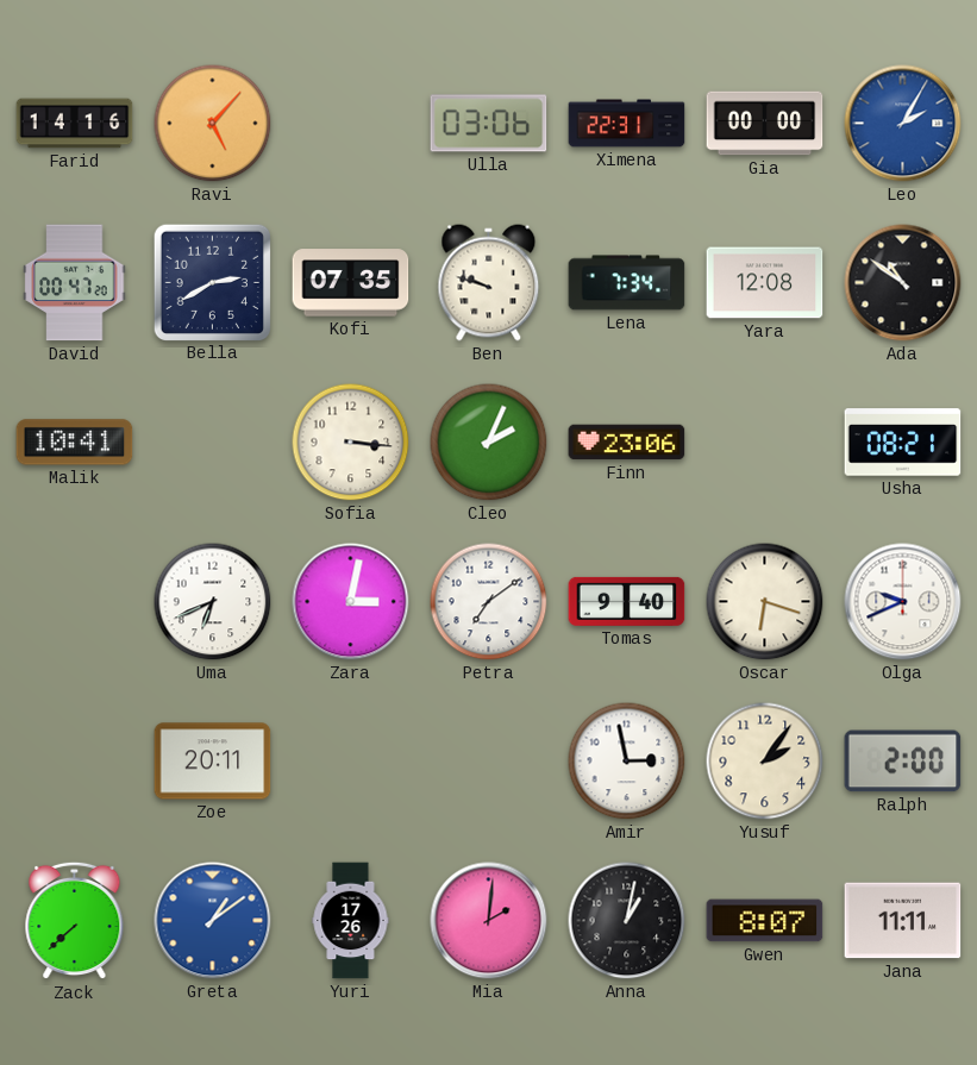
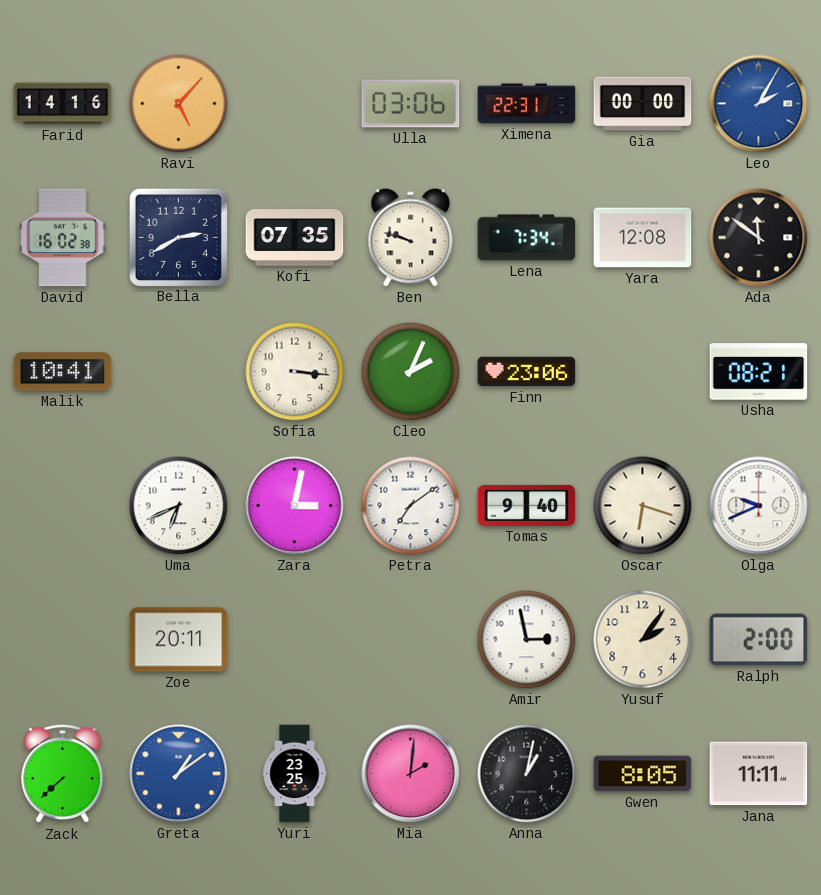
David: 00:47 -> 16:02 (63, 238)
Ada: 10:51 -> 11:51 (759, 238)
Yuri: 17:26 -> 23:25 (295, 774)
Gwen: 8:07 -> 8:05 (643, 774)
